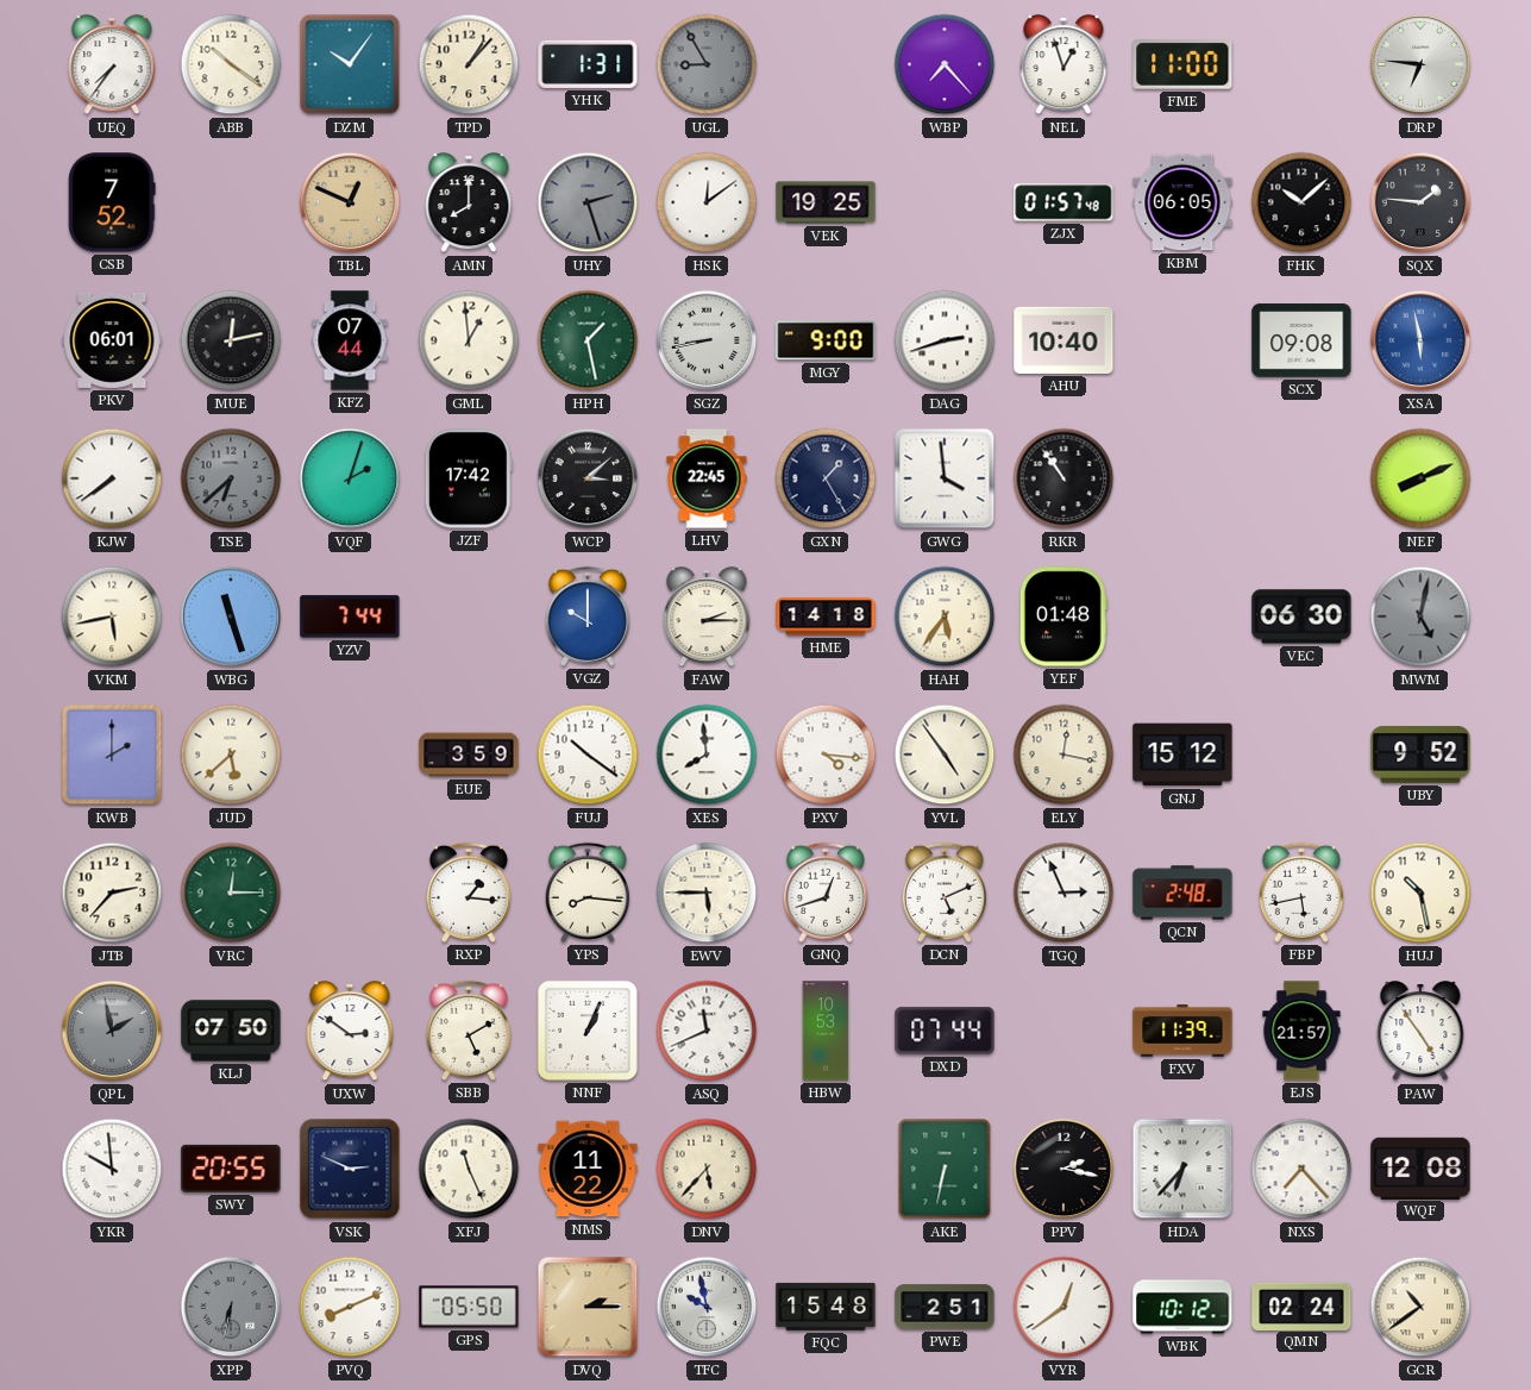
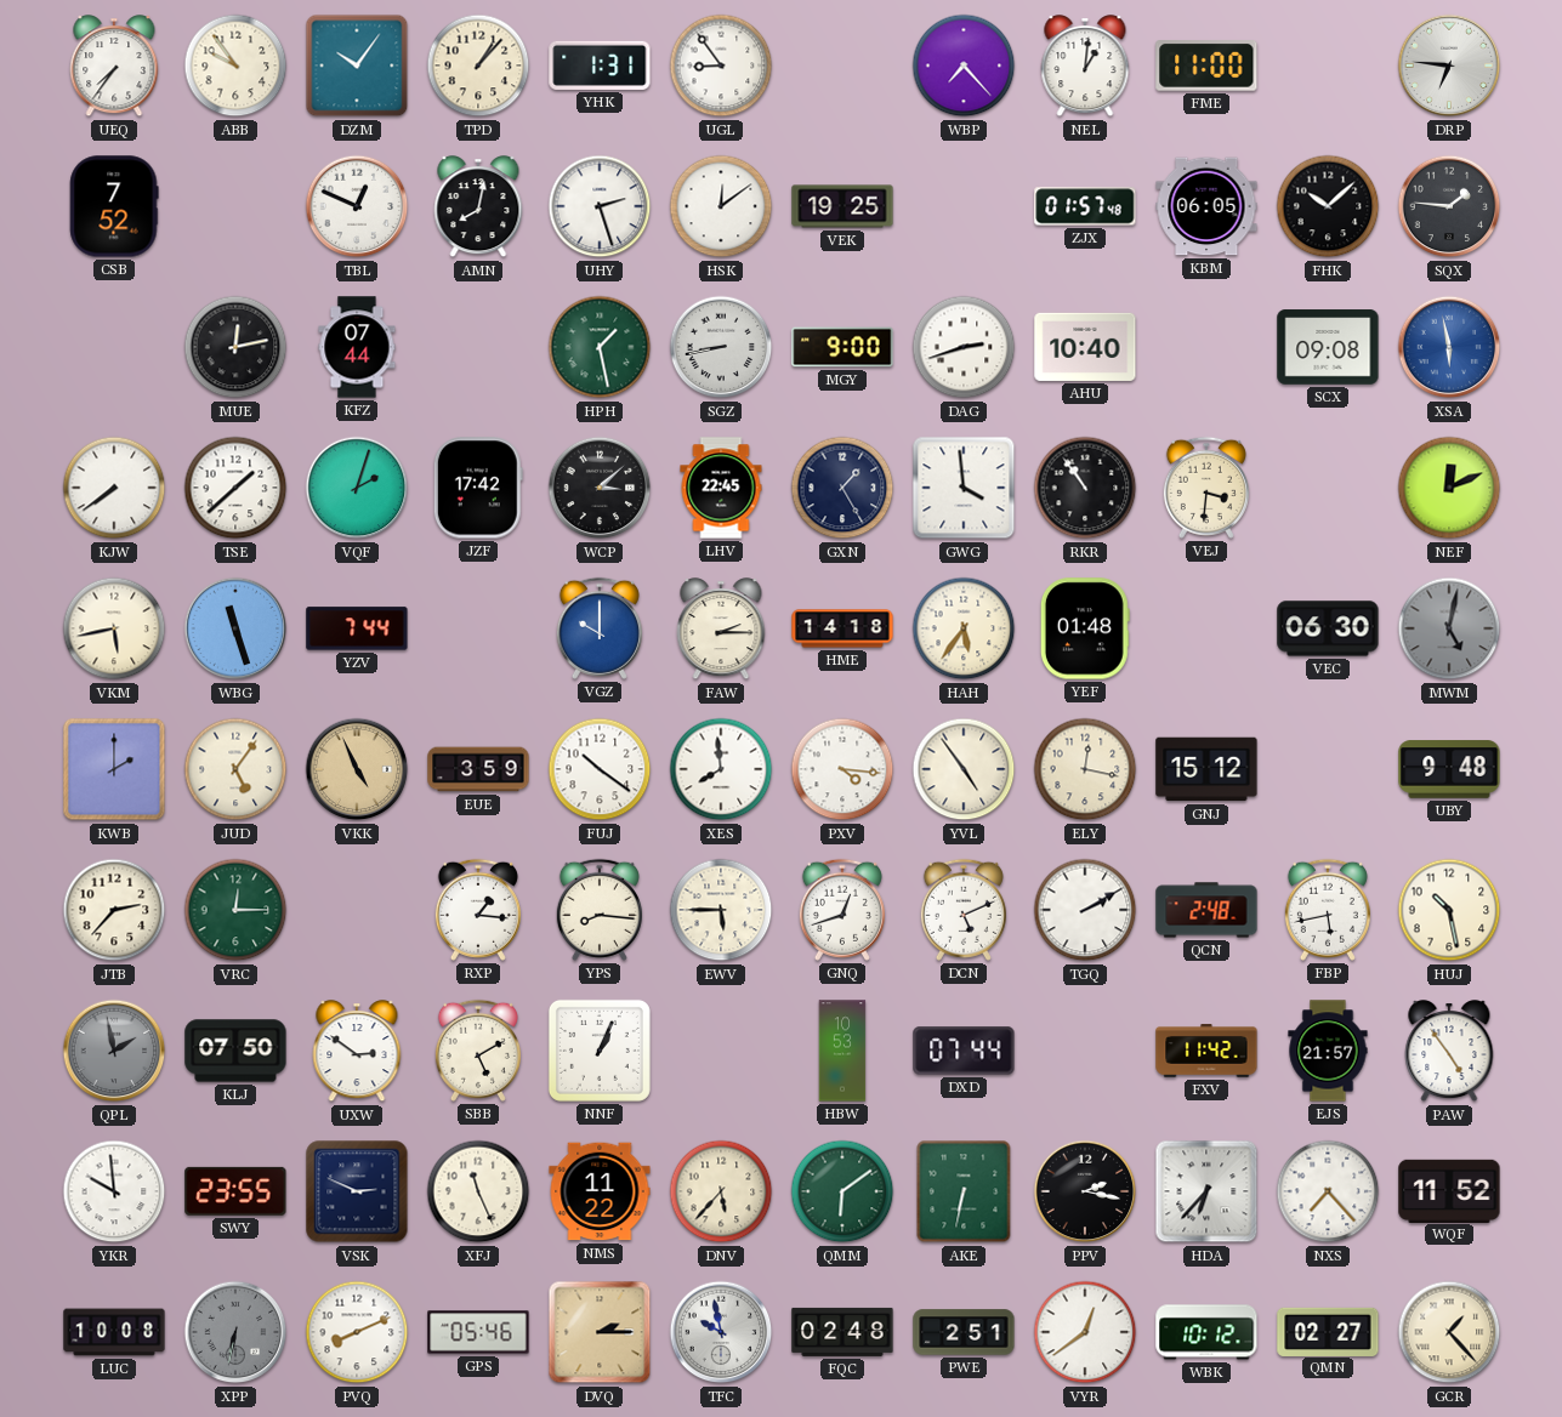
ABB: 10:21 -> 9:54 (235, 66)
UGL: 8:55 -> 8:54 (721, 66)
UGL dial: grey -> white (721, 66)
NEL: 12:57 -> 1:01 (1085, 67)
TBL dial: champagne -> white (357, 206)
AMN: 8:00 -> 8:02 (478, 207)
UHY dial: grey -> white (600, 206)
PKV: 06:01 -> none (112, 340)
GML: 12:59 -> none (469, 340)
TSE: 6:38 -> 1:38 (235, 488)
TSE dial: grey -> white (235, 488)
VEJ: none -> 3:31 (1206, 488)
NEF: 8:11 -> 12:11 (1449, 488)
JUD: 5:38 -> 5:06 (235, 769)
VKK: none -> 4:56 (357, 769)
UBY: 9:52 -> 9:48 (1449, 769)
TGQ: 2:56 -> 2:10 (1085, 910)
ASQ: 11:41 -> none (707, 1031)
FXV: 11:39 -> 11:42 (1206, 1051)
SWY: 20:55 -> 23:55 (235, 1191)
QMM: none -> 6:09 (842, 1191)
WQF: 12:08 -> 11:52 (1449, 1190)
LUC: none -> 10:08 (114, 1332)
GPS: 05:50 -> 05:46 (478, 1332)
FQC: 15:48 -> 02:48 (842, 1332)
QMN: 02:24 -> 02:27 (1328, 1331)
GCR: 10:39 -> 1:23 (1449, 1332)
